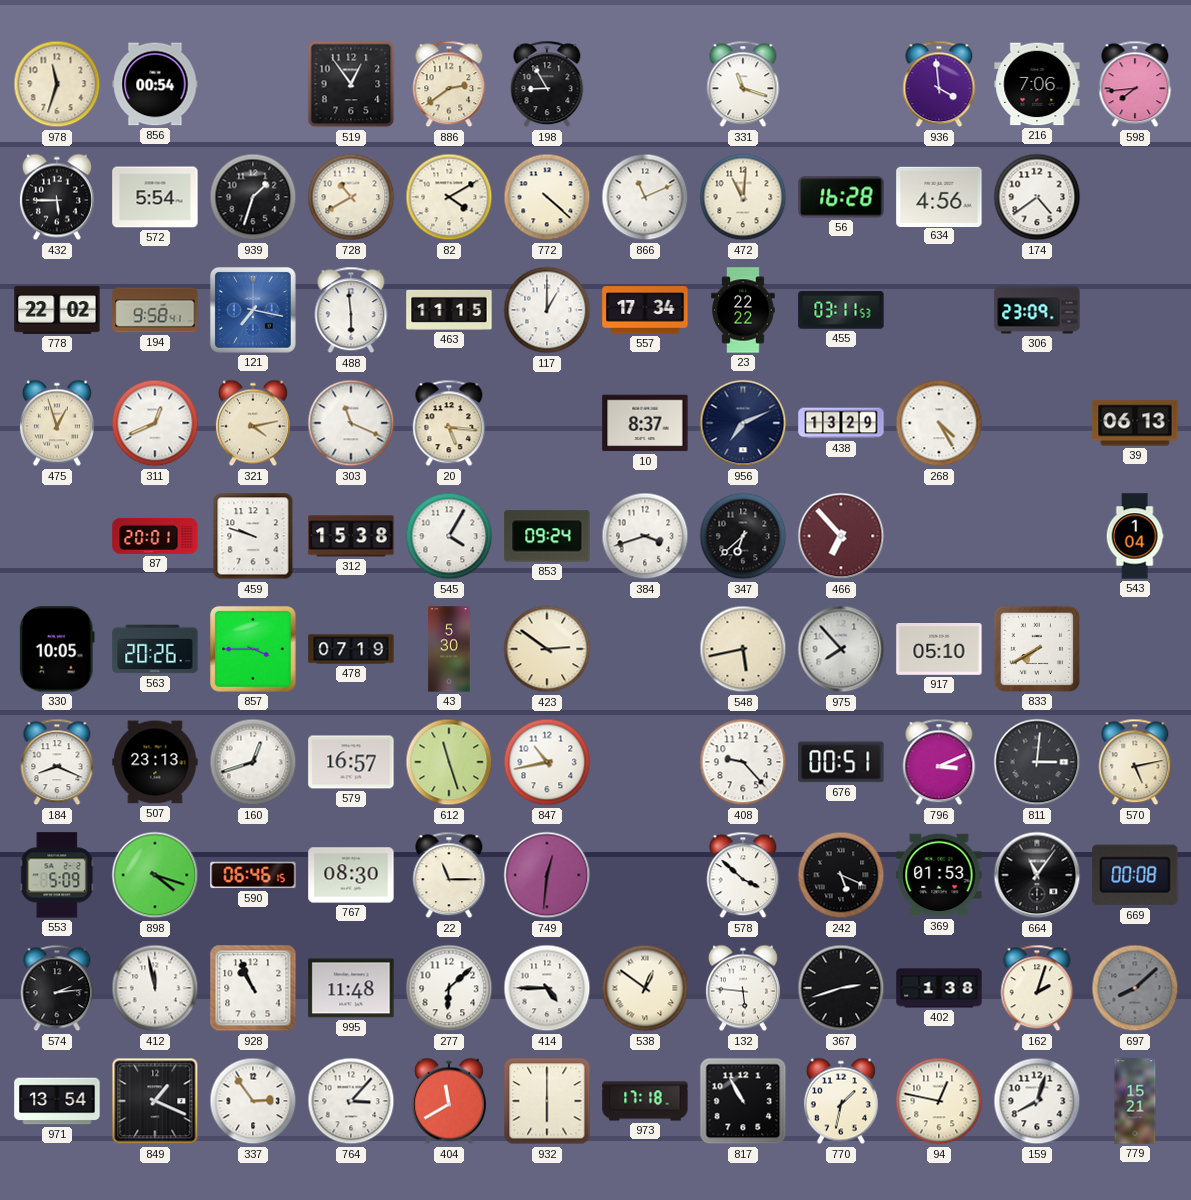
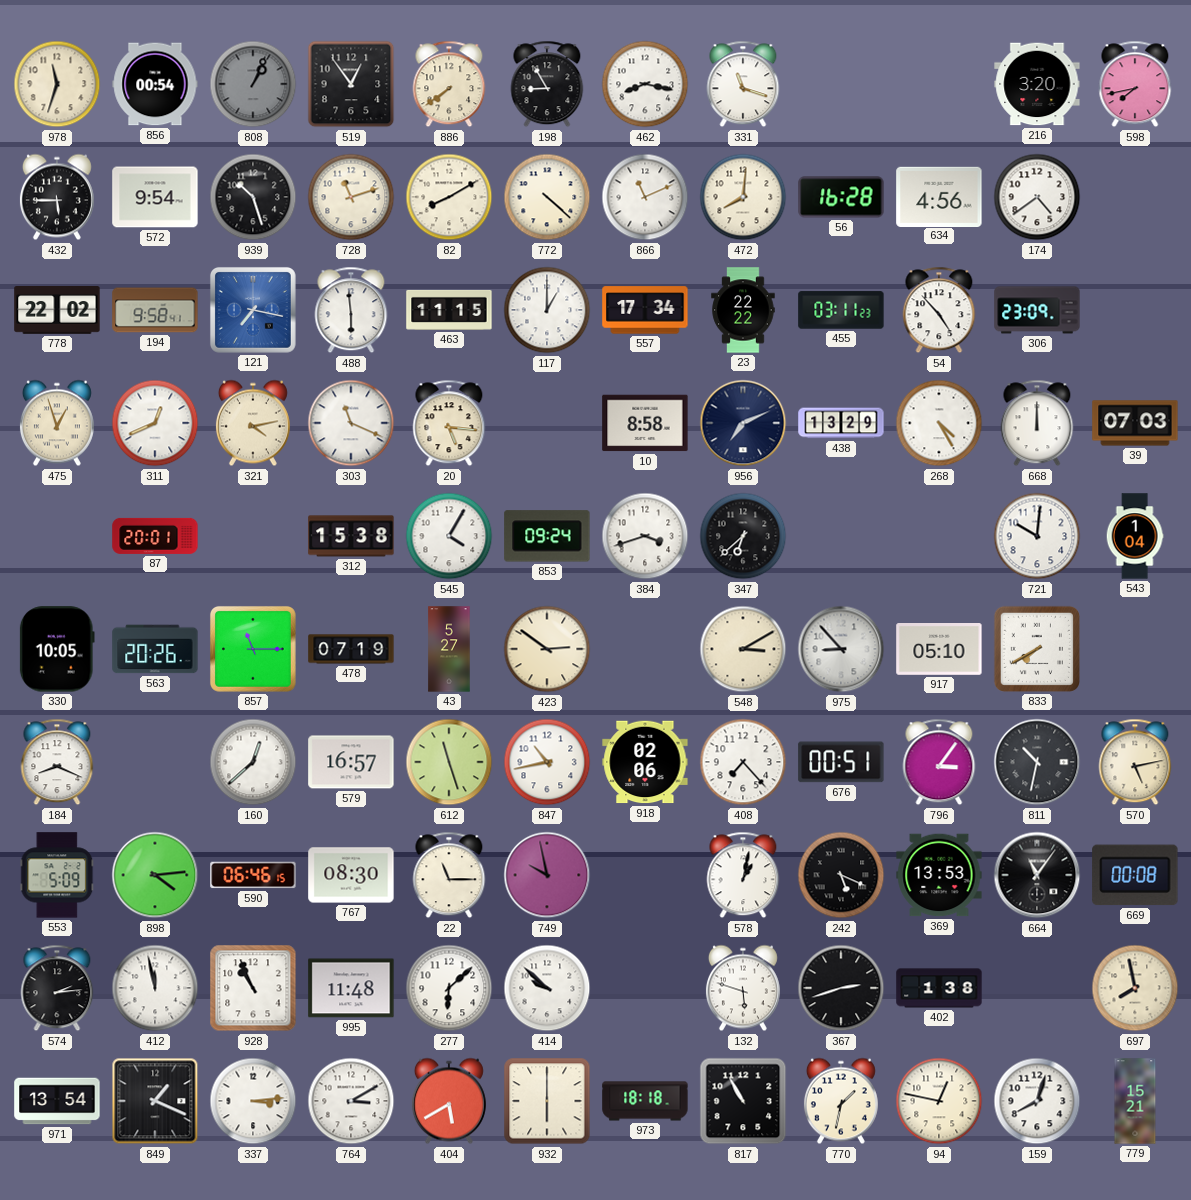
808: none -> 1:04 (253, 84)
886: 2:39 -> 7:39 (449, 84)
462: none -> 8:17 (645, 84)
936: 3:59 -> none (939, 84)
216: 7:06 -> 3:20 (1037, 84)
598: 7:44 -> 7:43 (1135, 84)
572: 5:54 -> 9:54 (155, 197)
939: 1:33 -> 10:27 (253, 197)
728: 10:40 -> 11:12 (351, 197)
82: 4:10 -> 8:10 (449, 197)
472: 11:01 -> 8:01 (743, 197)
455: 03:11:53 -> 03:11:23 (841, 310)
54: none -> 4:53 (939, 310)
10: 8:37 -> 8:58 (645, 423)
668: none -> 12:00 (1037, 423)
39: 06:13 -> 07:03 (1135, 423)
459: 9:48 -> none (253, 536)
466: 6:53 -> none (841, 536)
721: none -> 10:01 (1037, 536)
857: 3:45 -> 11:15 (253, 649)
43: 5:30 -> 5:27 (449, 649)
548: 5:43 -> 3:10 (743, 649)
975: 7:53 -> 8:53 (841, 649)
507: 23:13 -> none (155, 762)
160: 12:42 -> 12:38 (253, 762)
918: none -> 02:06 (645, 762)
408: 9:23 -> 7:23 (743, 762)
796: 3:11 -> 3:06 (939, 762)
811: 3:01 -> 10:32 (1037, 762)
898: 4:18 -> 4:14 (155, 875)
749: 12:31 -> 9:58 (547, 875)
578: 3:52 -> 1:02 (743, 875)
369: 01:53 -> 13:53 (939, 875)
414: 4:45 -> 9:52 (547, 988)
538: 12:51 -> none (645, 988)
132: 5:46 -> 5:48 (743, 988)
162: 2:03 -> none (1037, 988)
697: 8:08 -> 7:58 (1135, 988)
697 dial: grey -> cream (1135, 988)
337: 2:54 -> 3:14 (253, 1101)
764: 3:07 -> 3:10 (351, 1101)
404: 11:40 -> 5:40 (449, 1101)
973: 17:18 -> 18:18 (645, 1101)
